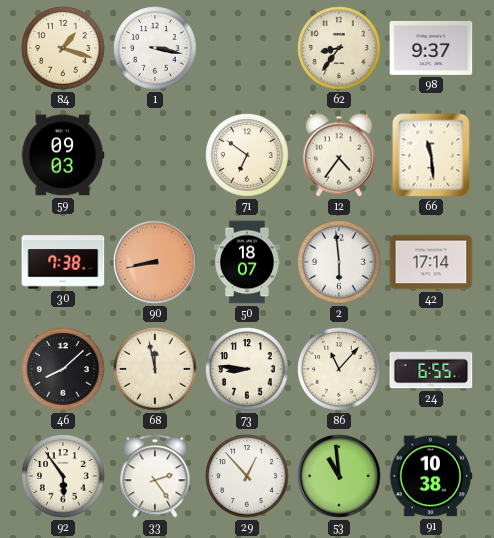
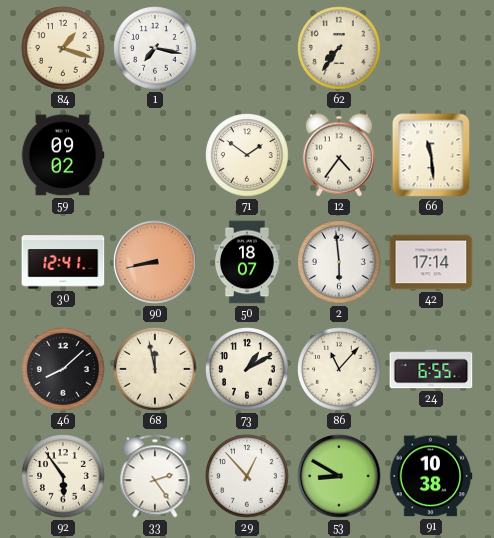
1: 3:17 -> 7:17 (155, 48)
62: 8:36 -> 7:36 (339, 48)
98: 9:37 -> none (431, 48)
59: 09:03 -> 09:02 (63, 155)
71: 6:51 -> 1:51 (247, 155)
30: 7:38 -> 12:41 (63, 262)
73: 8:46 -> 1:10 (247, 369)
53: 10:59 -> 8:50 (339, 476)
